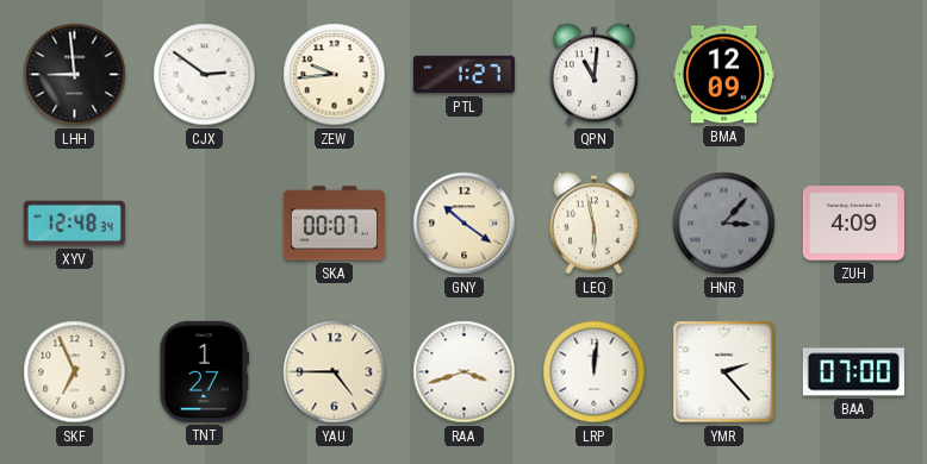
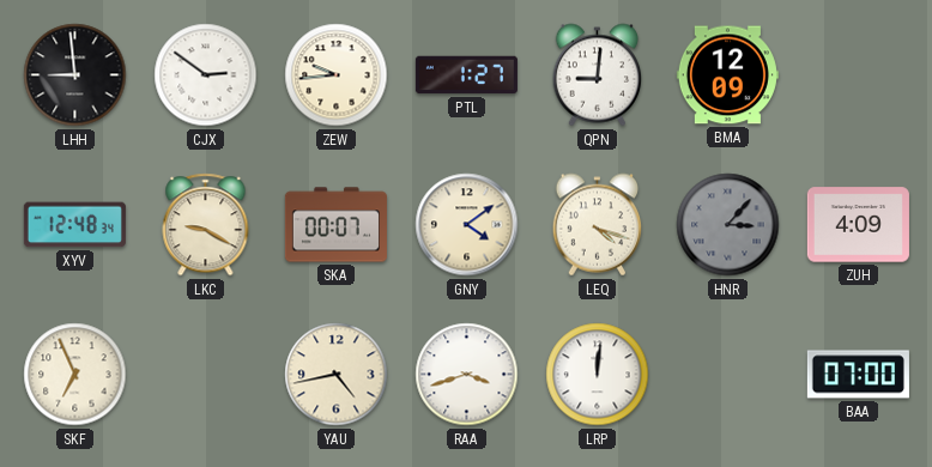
QPN: 11:01 -> 9:01 (598, 75)
LKC: none -> 9:20 (206, 225)
GNY: 10:21 -> 4:09 (467, 225)
LEQ: 5:58 -> 4:18 (598, 225)
TNT: 1:27 -> none (204, 371)
YAU: 4:45 -> 4:43 (337, 375)
YMR: 2:23 -> none (724, 372)
